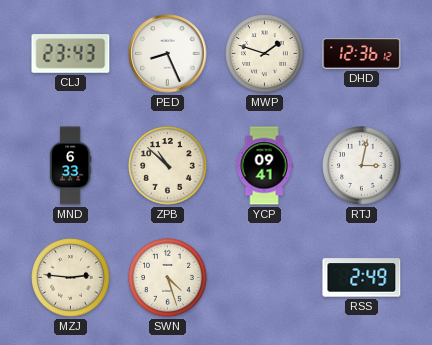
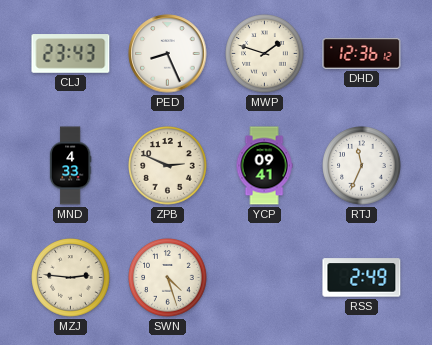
MND: 6:33 -> 4:33 (70, 166)
ZPB: 10:52 -> 2:49 (168, 166)
RTJ: 3:02 -> 11:34 (362, 166)
